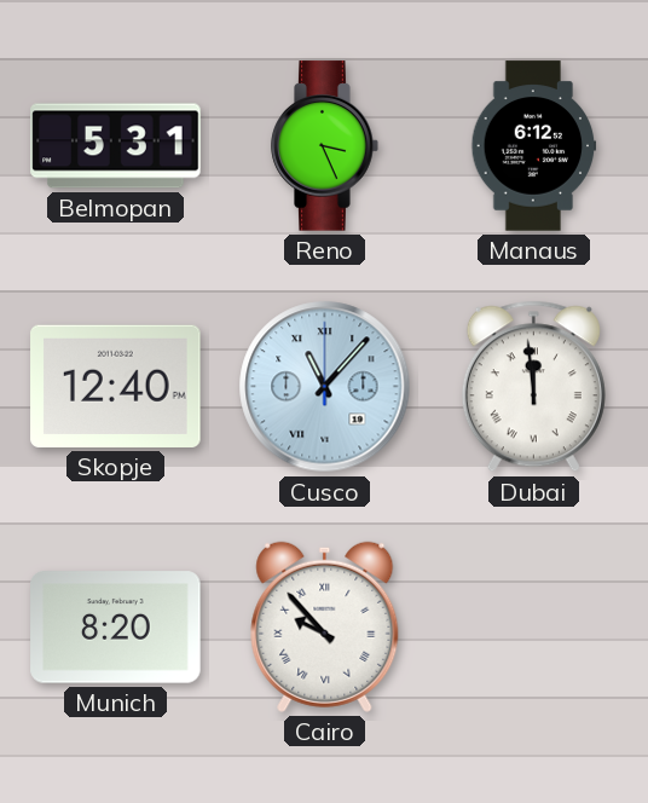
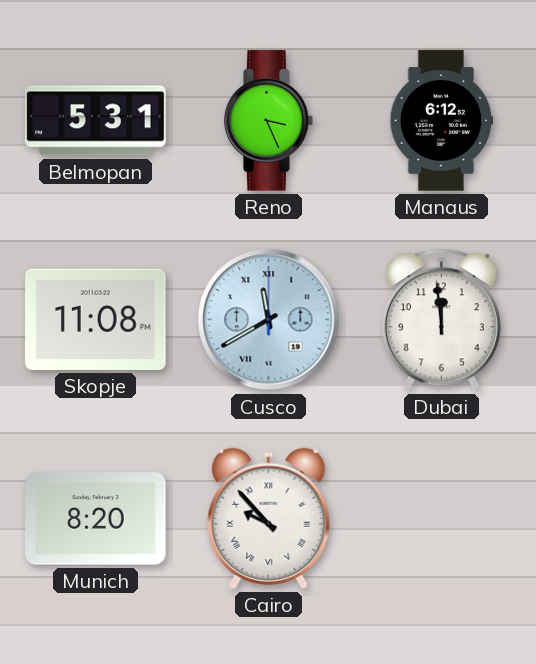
Skopje: 12:40 -> 11:08 (96, 319)
Cusco: 11:07 -> 11:40 (269, 320)
Dubai numerals: Roman -> Arabic (441, 320)
